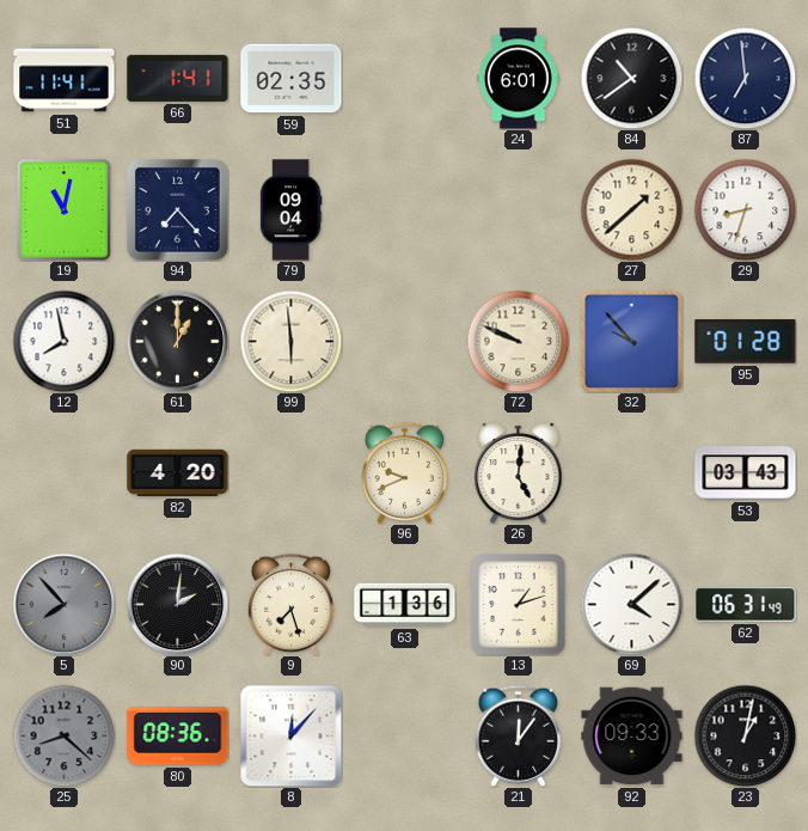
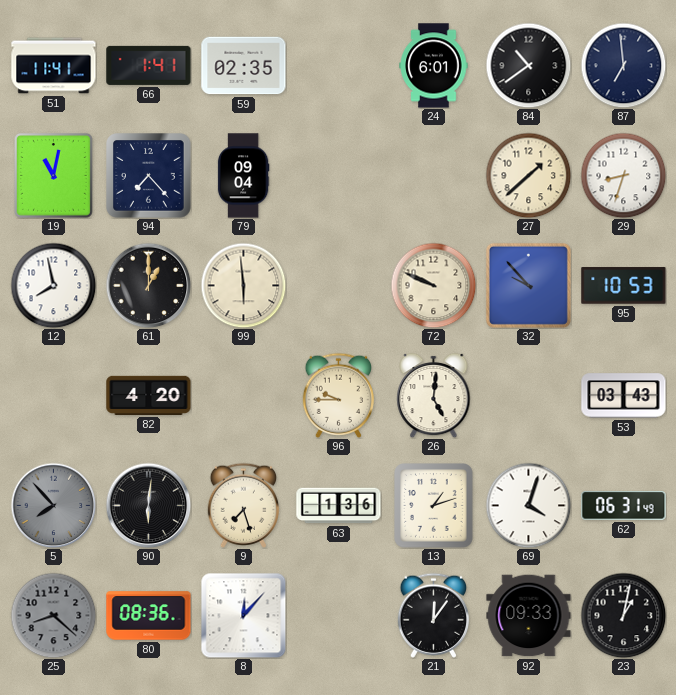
95: 01:28 -> 10:53 (624, 286)
96: 9:41 -> 9:45 (338, 395)
90: 2:01 -> 6:01 (148, 505)
69: 4:08 -> 4:03 (528, 505)
